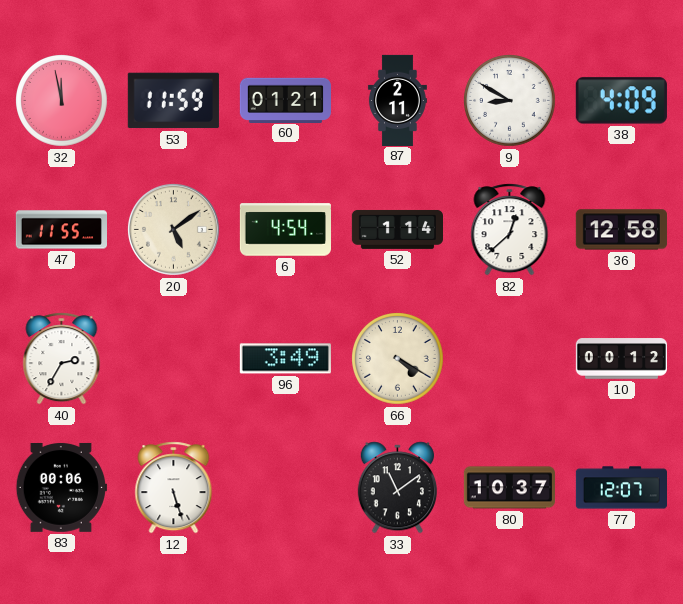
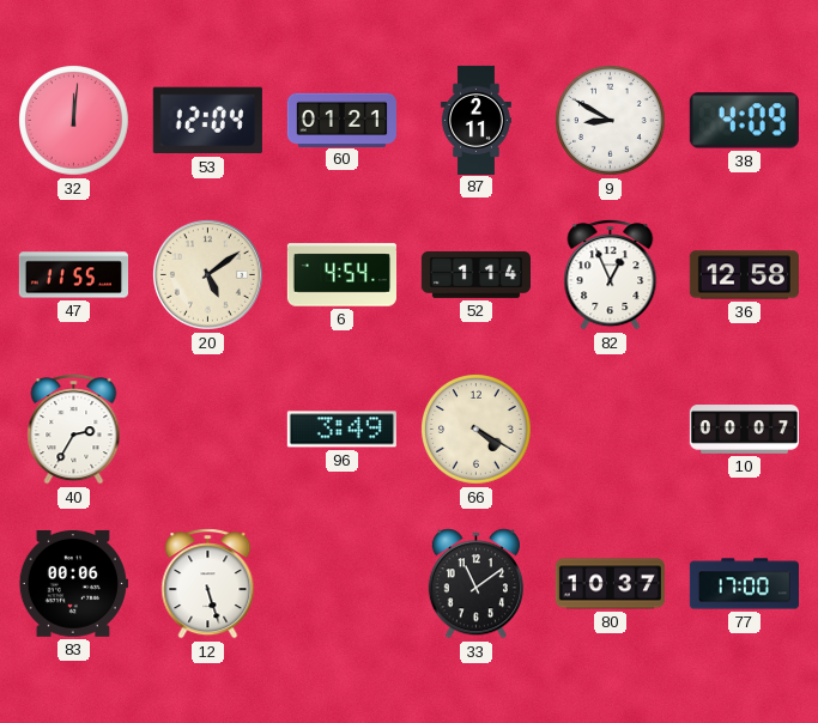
32: 11:58 -> 12:01 (74, 121)
53: 11:59 -> 12:04 (207, 121)
82: 12:38 -> 12:56 (611, 275)
10: 00:12 -> 00:07 (744, 430)
77: 12:07 -> 17:00 (744, 584)
